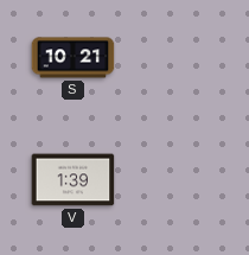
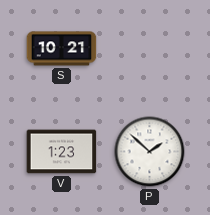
V: 1:39 -> 1:23 (62, 152)
P: none -> 1:52 (150, 152)
